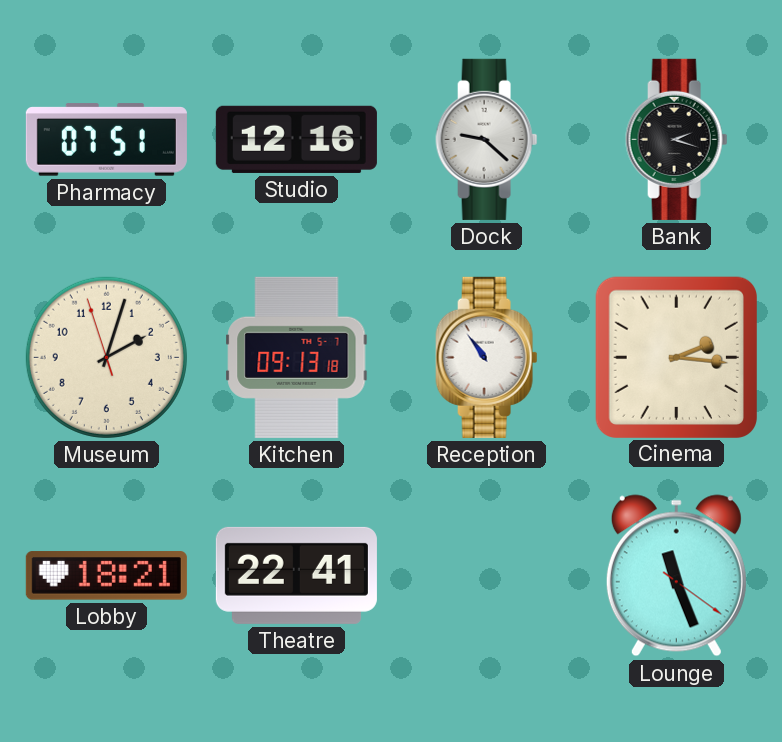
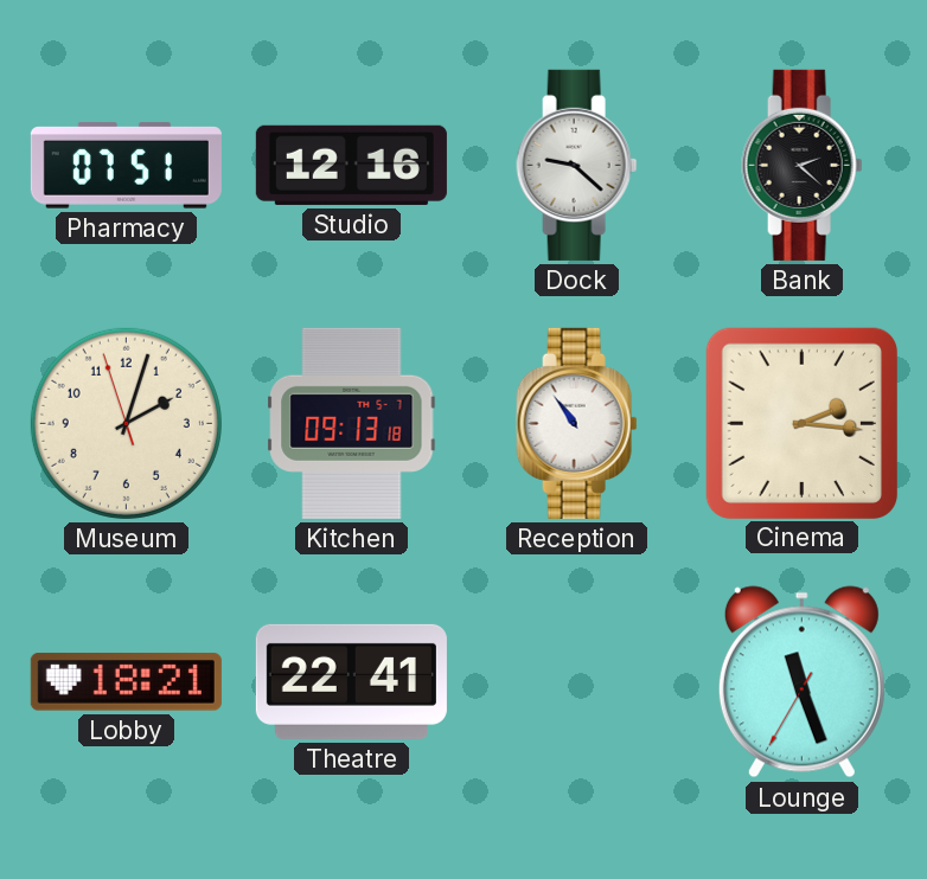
Bank: 2:18 -> 2:22 (803, 165)
Lounge: 11:26:21 -> 11:26:35 (801, 682)
